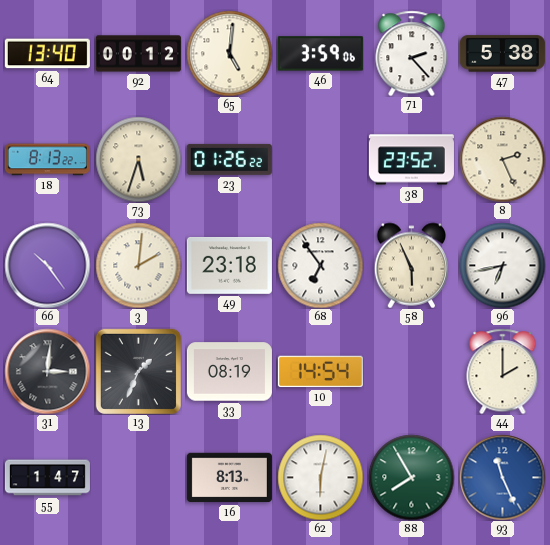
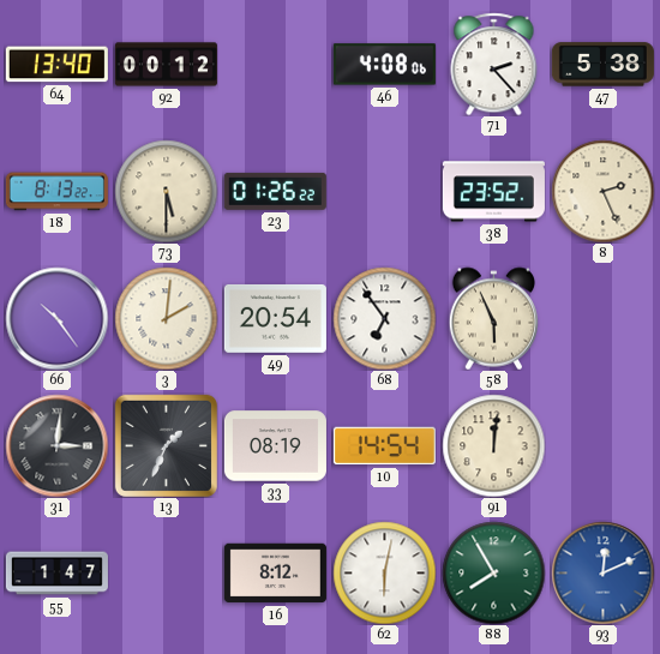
65: 5:01 -> none (229, 53)
46: 3:59 -> 4:08 (384, 65)
73: 5:33 -> 5:30 (166, 191)
49: 23:18 -> 20:54 (275, 318)
96: 6:43 -> none (502, 265)
91: none -> 12:01 (493, 445)
44: 2:00 -> none (503, 371)
16: 8:13 -> 8:12 (275, 574)
93: 11:26 -> 12:11 (602, 572)
